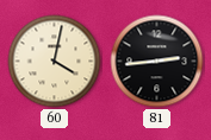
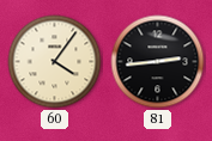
60: 4:02 -> 4:06 (55, 62)
